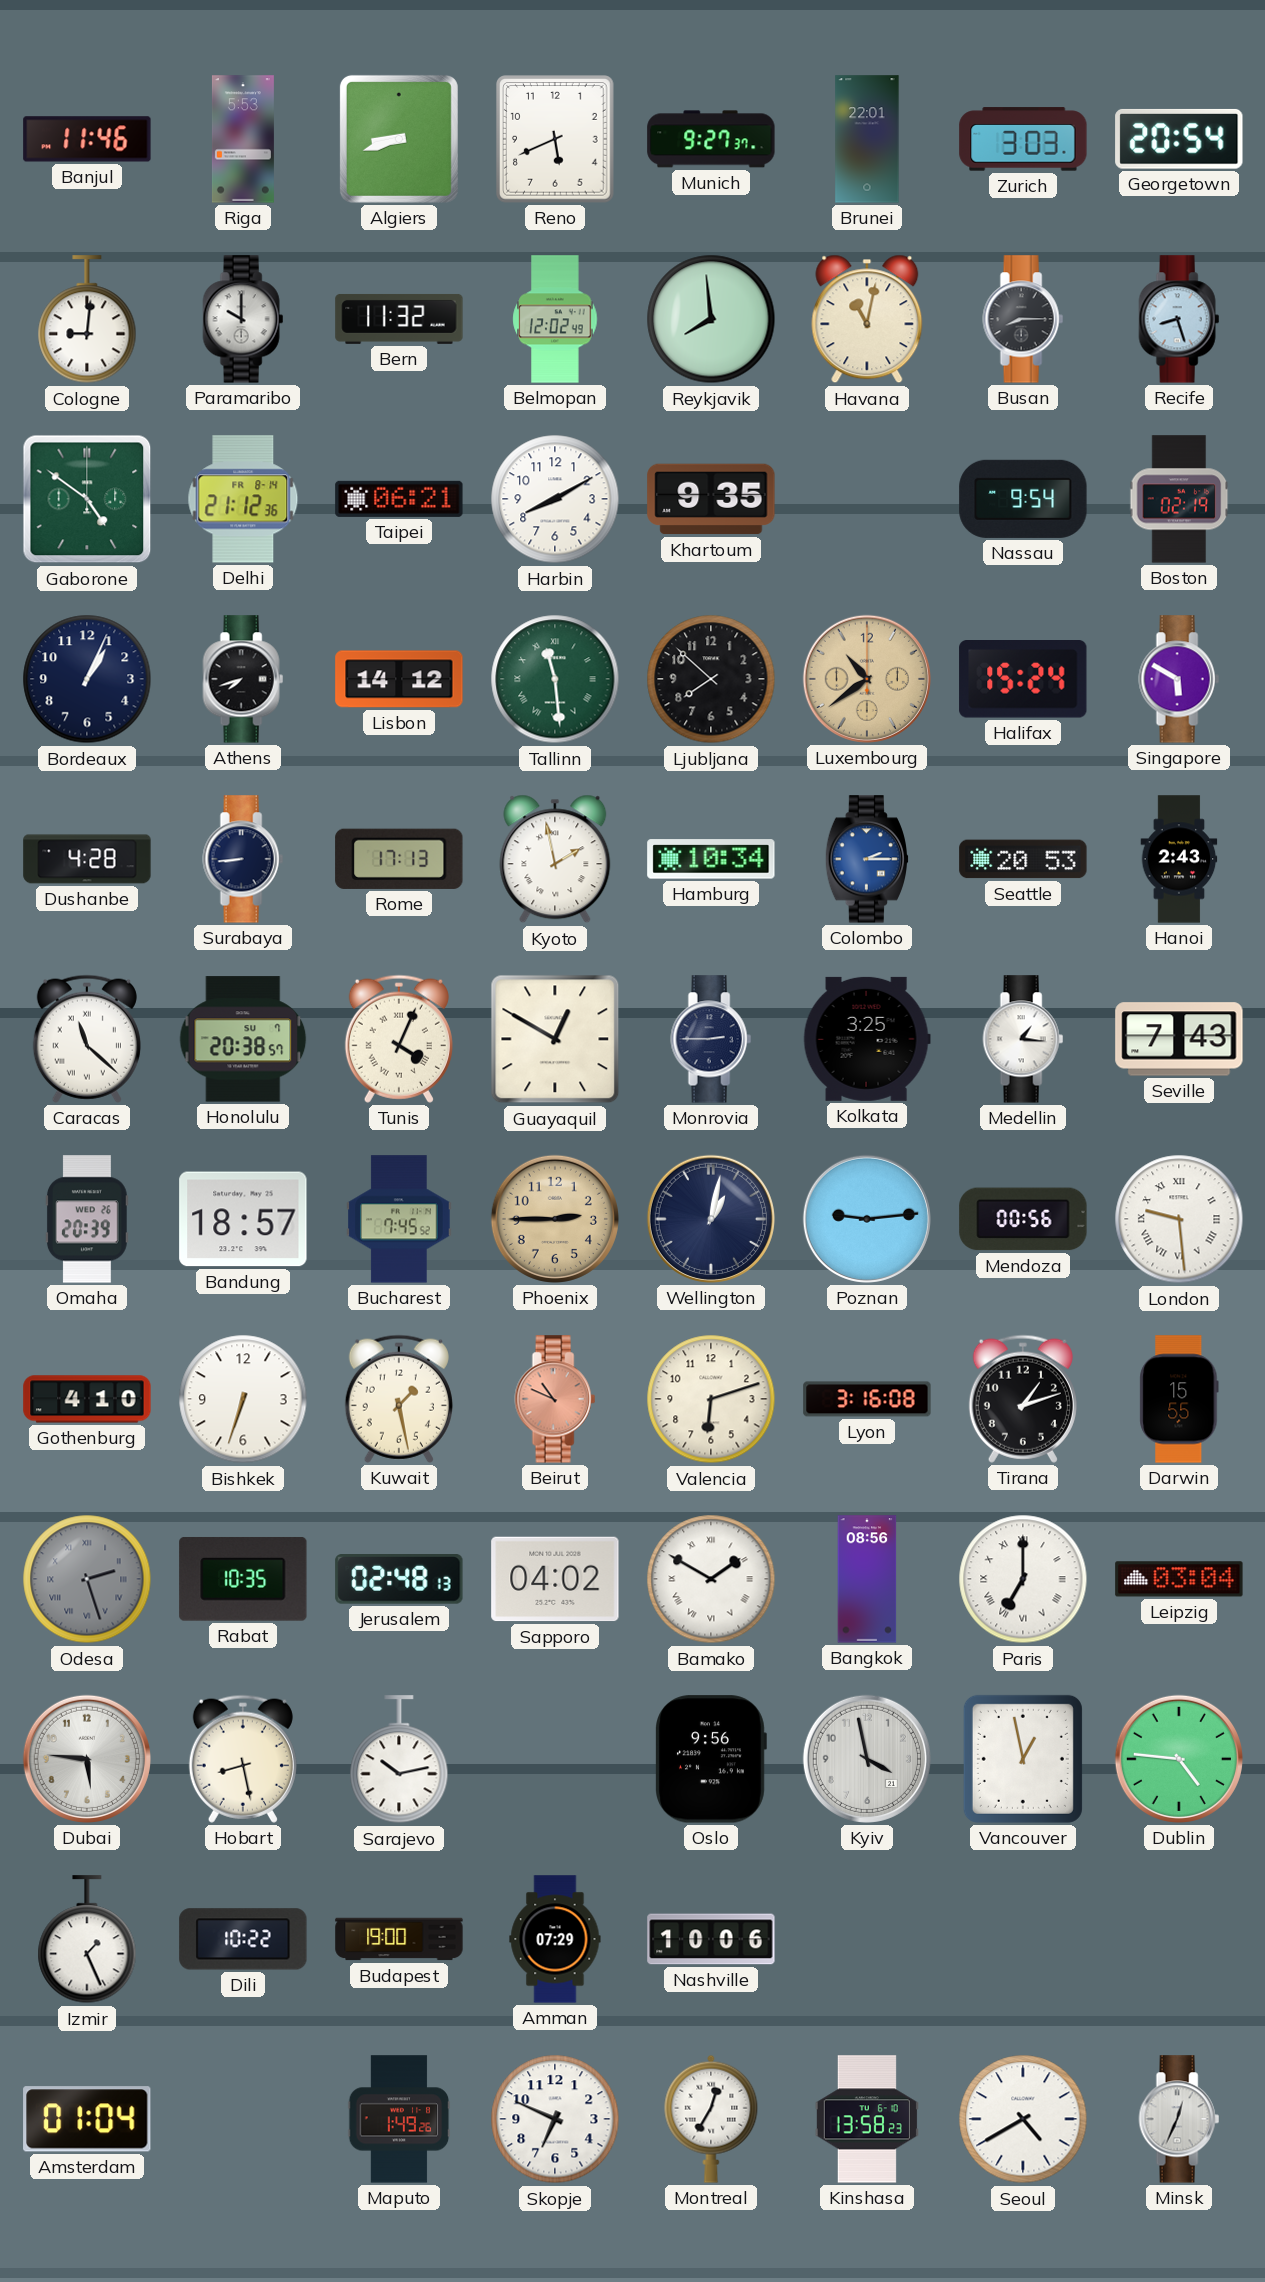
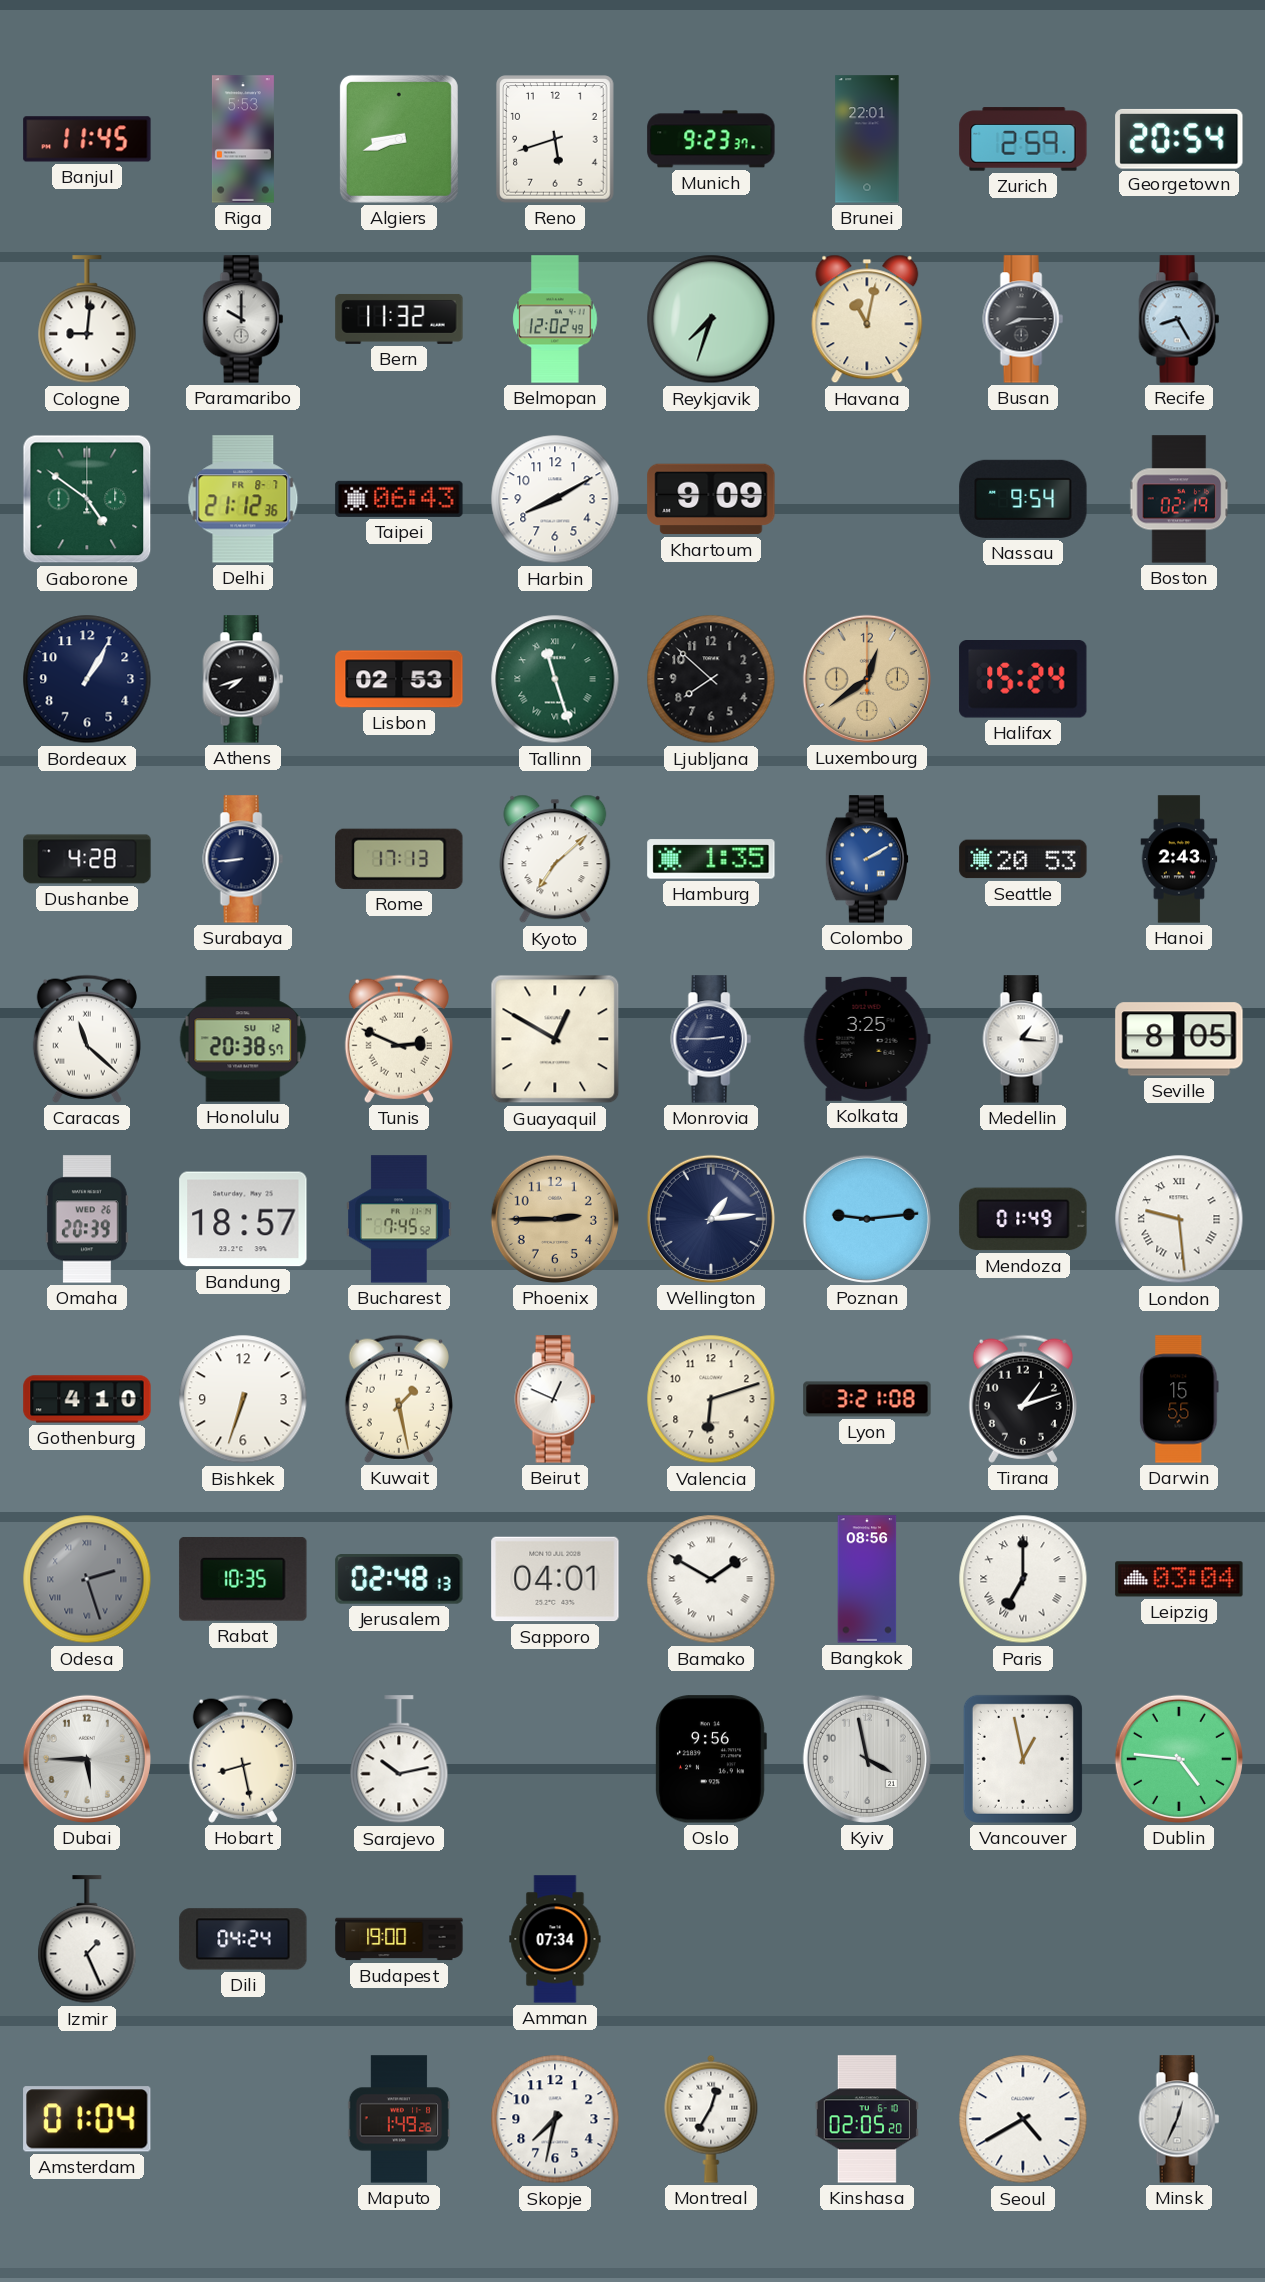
Banjul: 11:46 -> 11:45 (87, 139)
Reno: 5:41 -> 5:42 (556, 139)
Munich: 9:27 -> 9:23 (711, 139)
Zurich: 3:03 -> 2:59 (1023, 139)
Reykjavik: 7:59 -> 7:33 (711, 319)
Recife: 8:27 -> 8:25 (1179, 319)
Delhi date: FR 8-14 -> FR 8-7 (243, 499)
Taipei: 06:21 -> 06:43 (399, 499)
Khartoum: 9:35 -> 9:09 (711, 499)
Bordeaux: 1:04 -> 1:05 (87, 679)
Lisbon: 14:12 -> 02:53 (399, 679)
Tallinn: 11:29 -> 11:27 (555, 679)
Luxembourg: 10:39 -> 12:39 (867, 679)
Singapore: 5:50 -> none (1179, 679)
Kyoto: 1:58 -> 7:08 (555, 859)
Hamburg: 10:34 -> 1:35 (711, 859)
Colombo: 2:15 -> 2:10 (867, 859)
Honolulu date: SU 7 -> SU 12 (243, 1039)
Tunis: 4:04 -> 2:49 (399, 1039)
Seville: 7:43 -> 8:05 (1179, 1039)
Wellington: 1:02 -> 1:14 (711, 1219)
Mendoza: 00:56 -> 01:49 (1023, 1219)
Beirut: 10:49 -> 12:49 (555, 1399)
Beirut dial: salmon -> white (555, 1399)
Lyon: 3:16 -> 3:21 (867, 1399)
Sapporo: 04:02 -> 04:01 (555, 1579)
Dubai: 5:46 -> 5:45 (87, 1759)
Dili: 10:22 -> 04:24 (243, 1939)
Amman: 07:29 -> 07:34 (555, 1939)
Nashville: 10:06 -> none (711, 1939)
Skopje: 6:49 -> 7:32 (555, 2119)
Kinshasa: 13:58 -> 02:05 (867, 2119)
